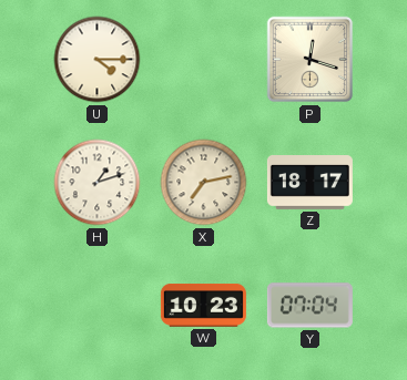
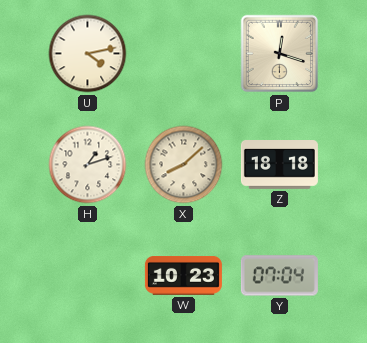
U: 4:15 -> 4:13 (88, 54)
X: 7:13 -> 8:08 (184, 165)
Z: 18:17 -> 18:18 (279, 165)
